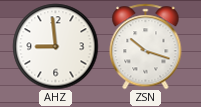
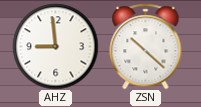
ZSN: 10:18 -> 10:22 (146, 46)
